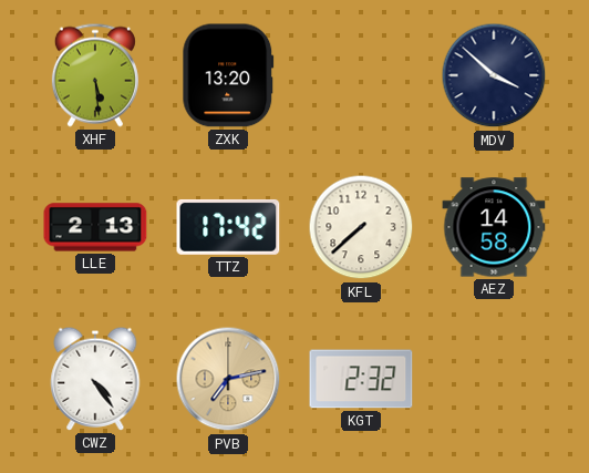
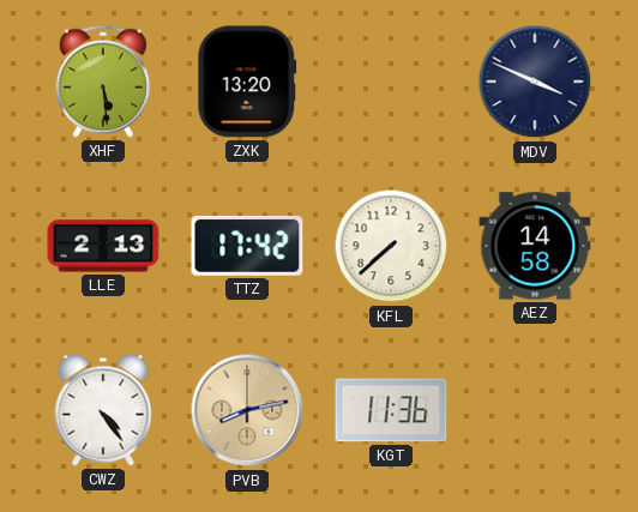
MDV: 3:52 -> 3:49 (535, 82)
PVB: 7:13 -> 8:13 (247, 410)
KGT: 2:32 -> 11:36 (391, 410)
